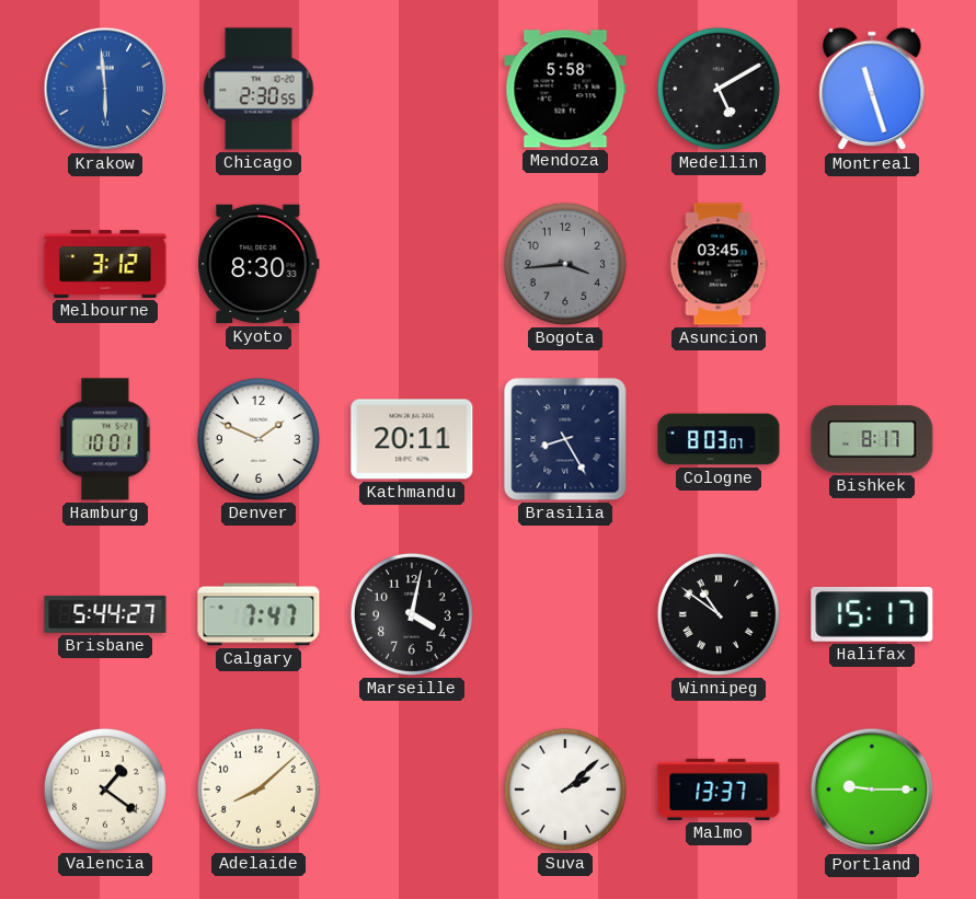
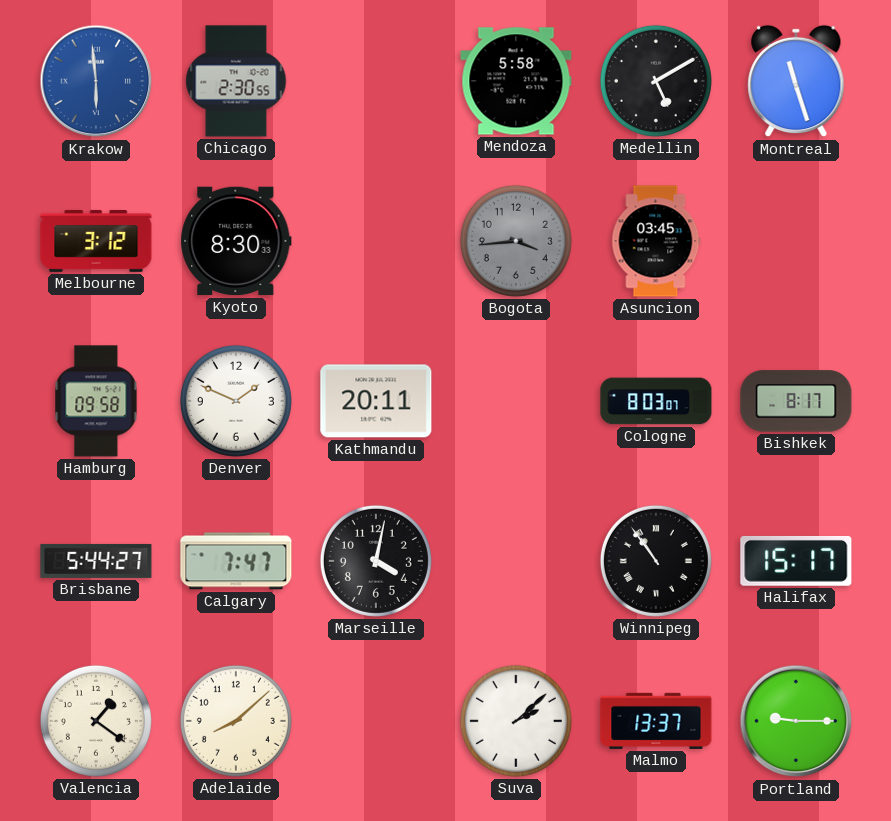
Hamburg: 10:01 -> 09:58 (96, 401)
Brasilia: 8:25 -> none (565, 439)
Winnipeg: 10:51 -> 10:54 (656, 561)
